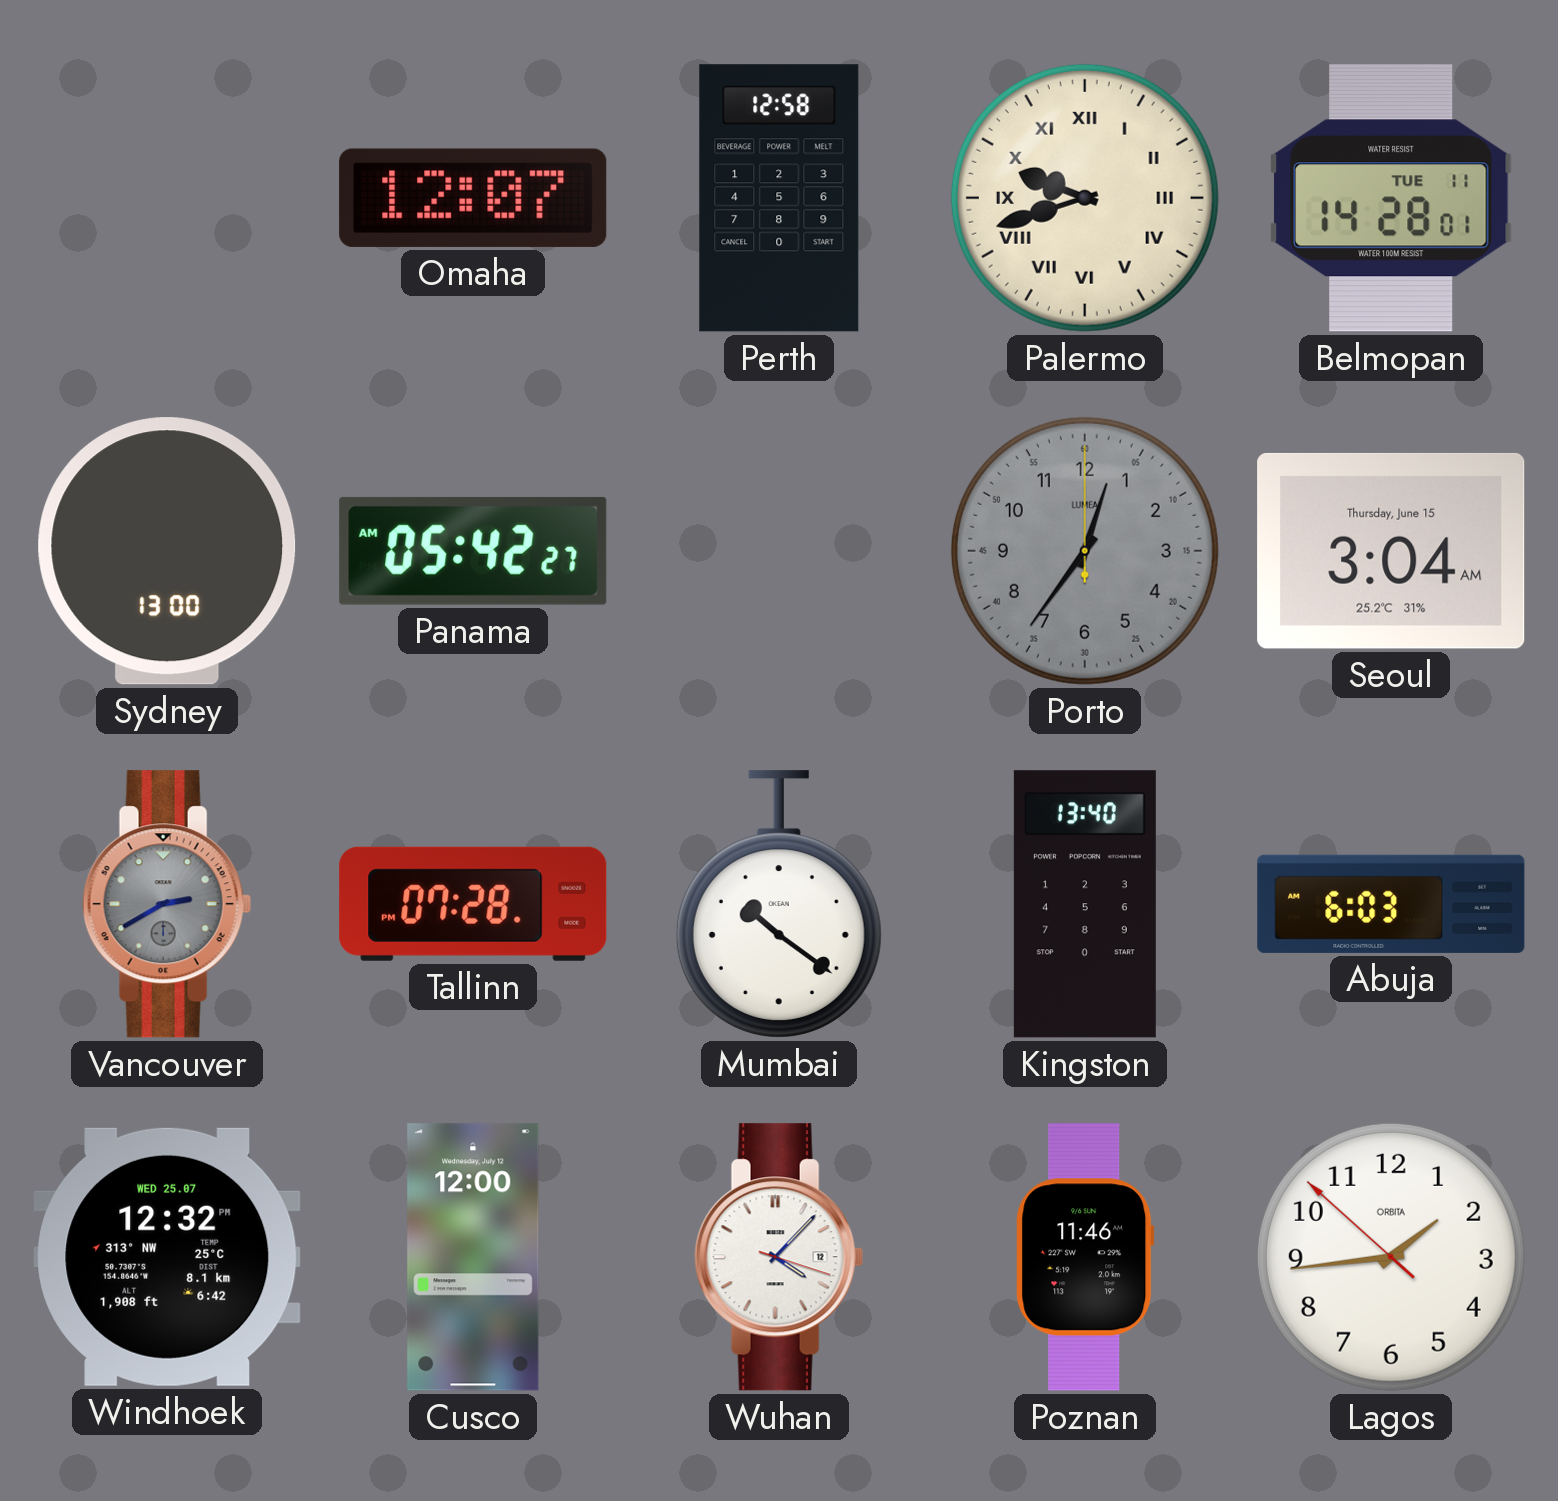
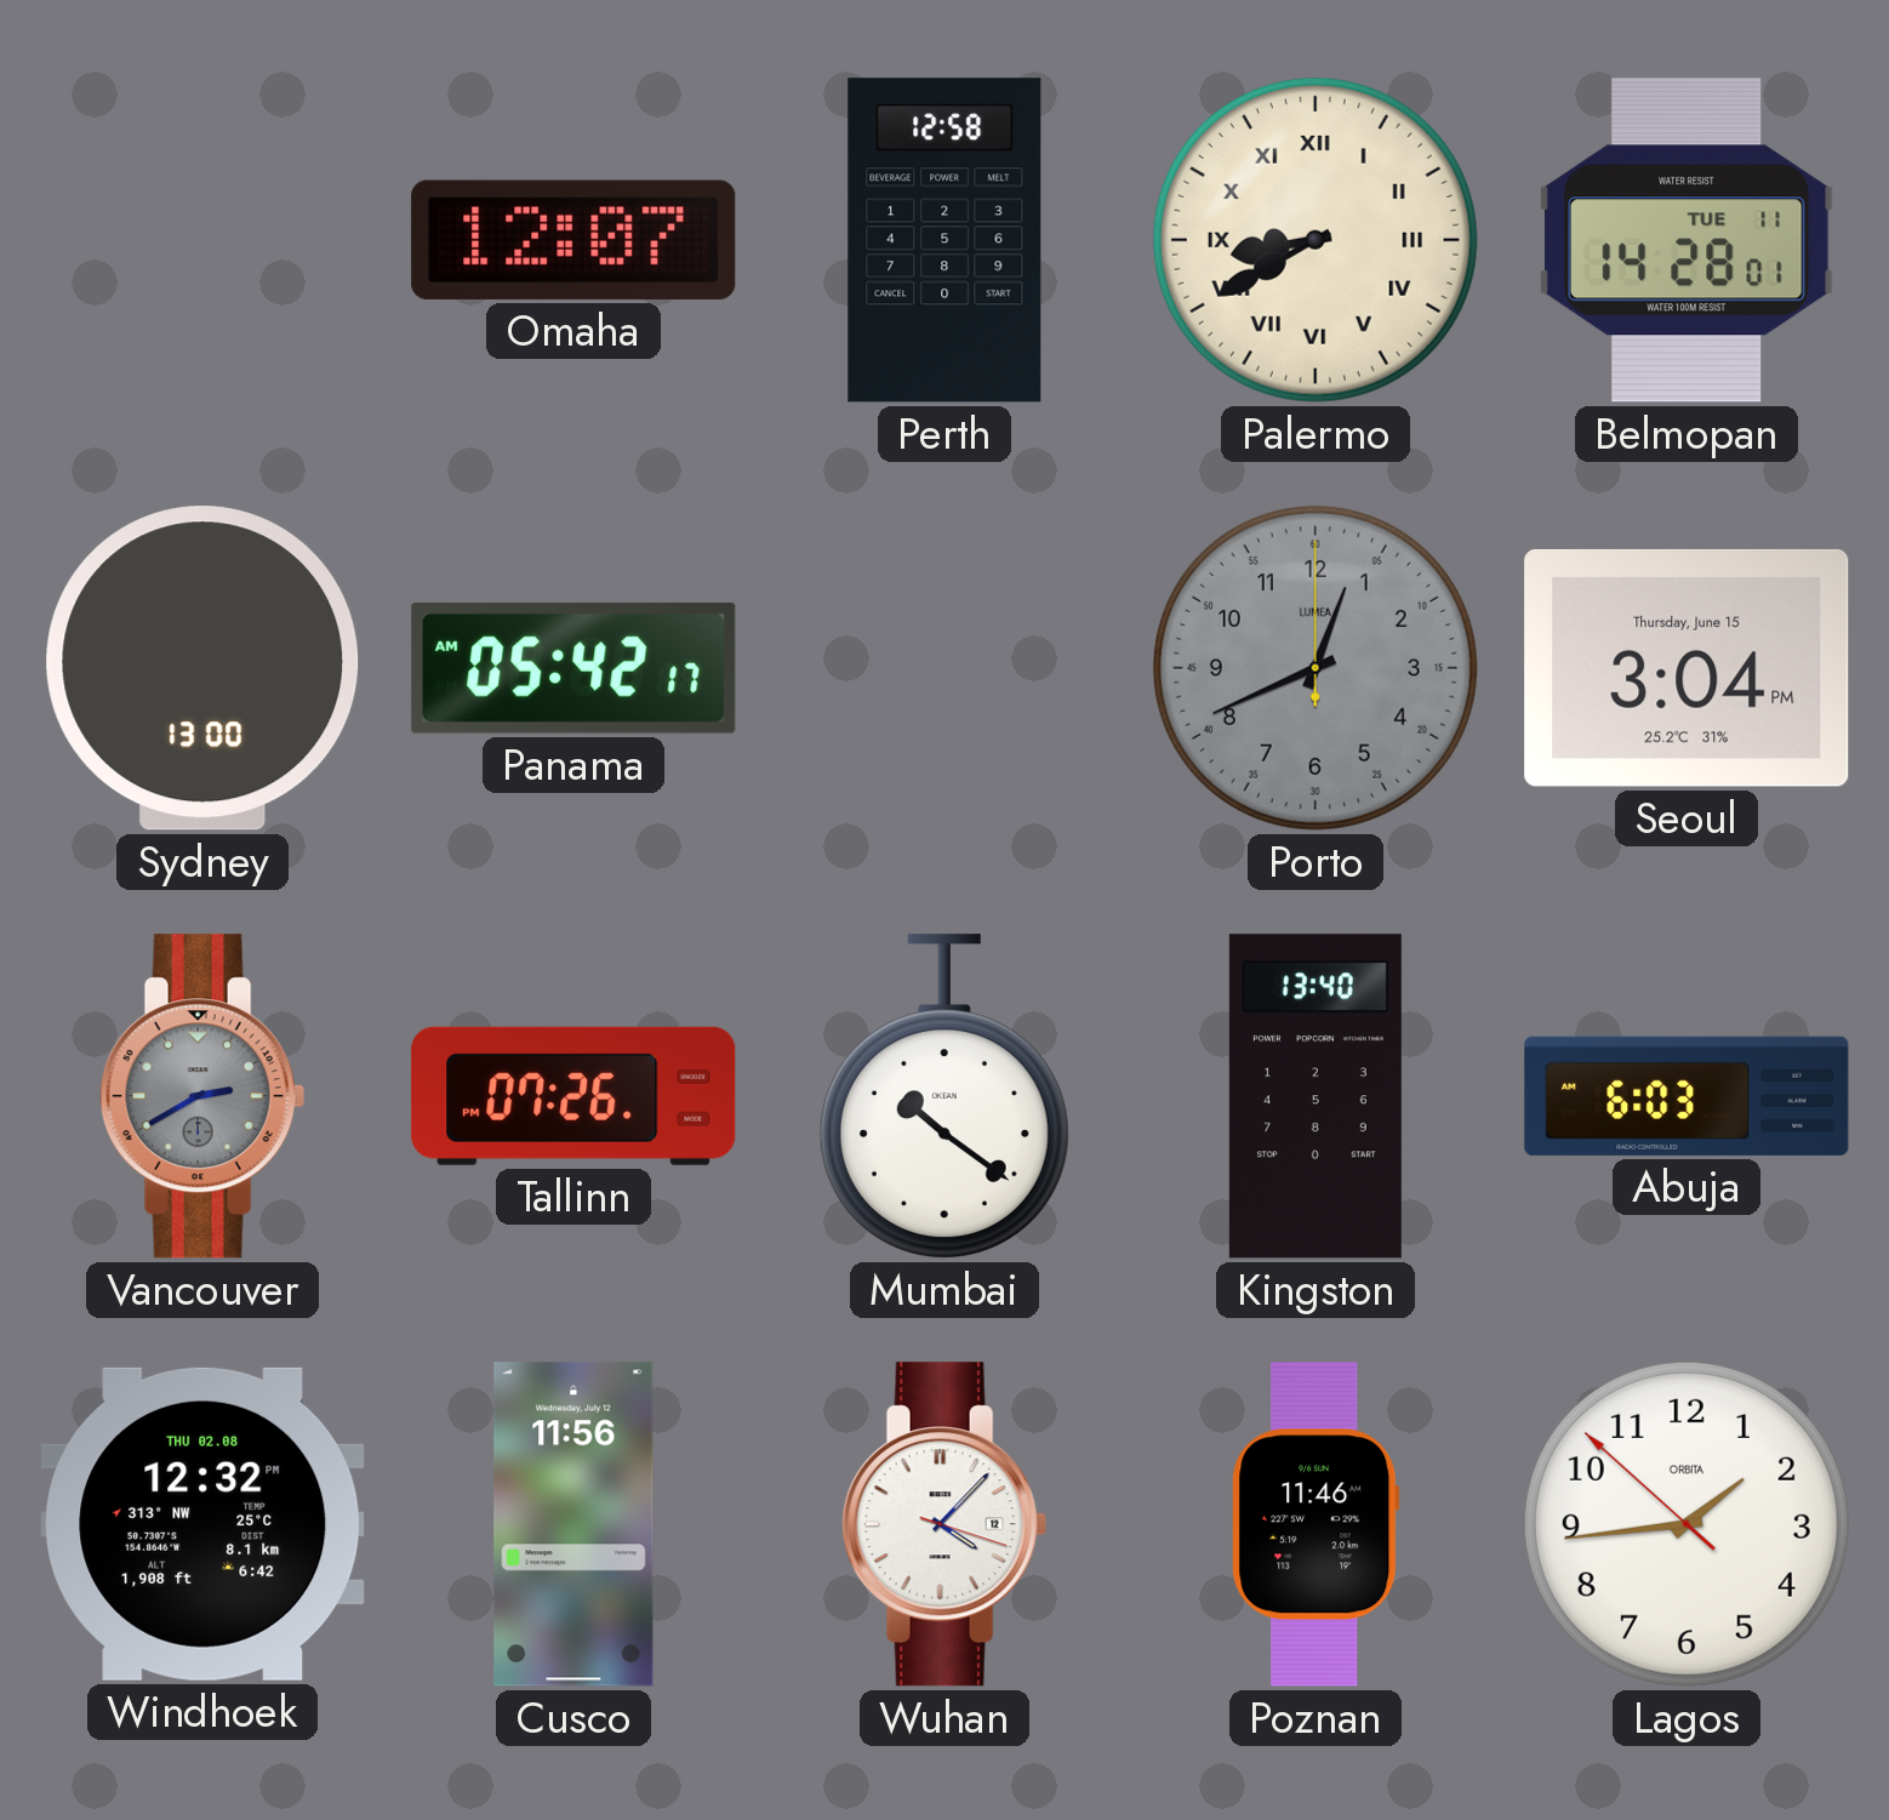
Palermo: 9:42 -> 8:40 (1316, 240)
Panama: 05:42:27 AM -> 05:42:17 AM (573, 668)
Porto: 12:36 -> 12:41 (1316, 668)
Seoul: 3:04 AM -> 3:04 PM (1687, 668)
Tallinn: 07:28 -> 07:26 (573, 1096)
Windhoek date: WED 25.07 -> THU 02.08 (202, 1524)
Cusco: 12:00 -> 11:56 (573, 1524)
